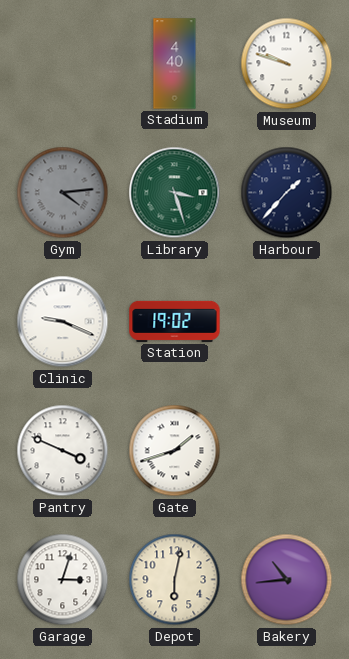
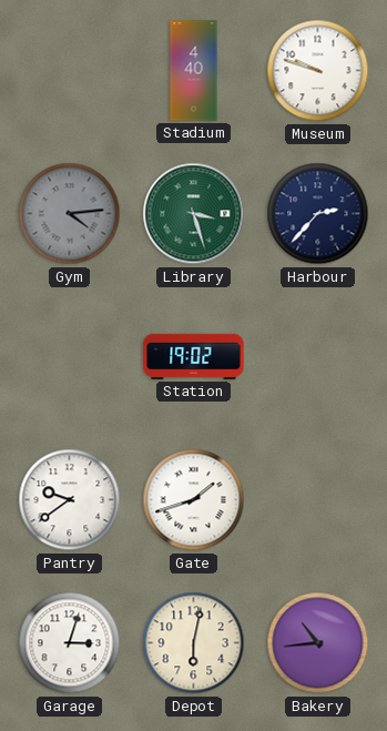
Harbour: 1:37 -> 2:37 (318, 214)
Clinic: 9:19 -> none (63, 322)
Pantry: 3:49 -> 9:39 (70, 500)
